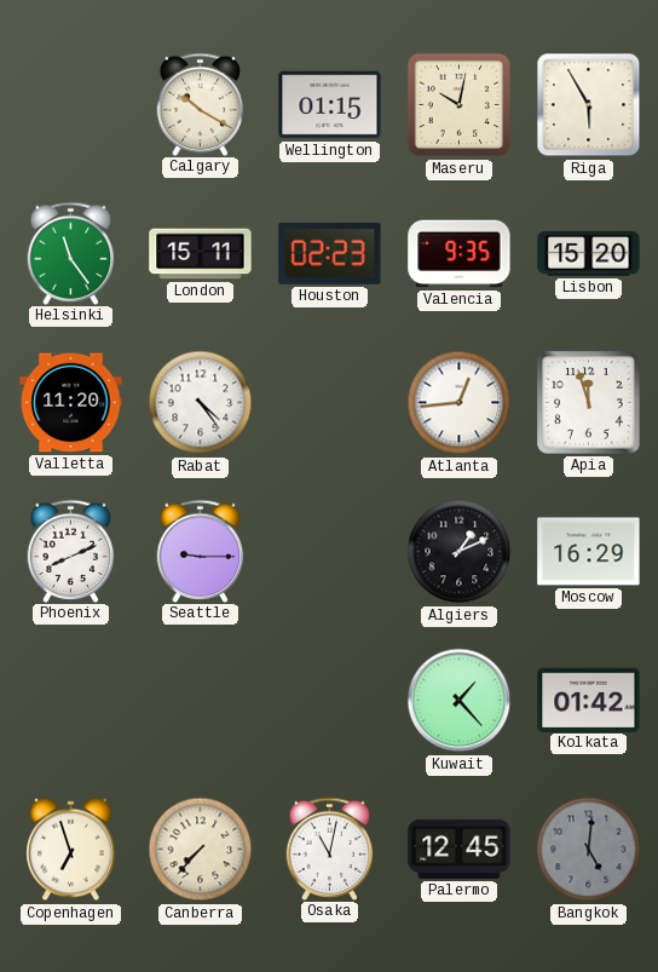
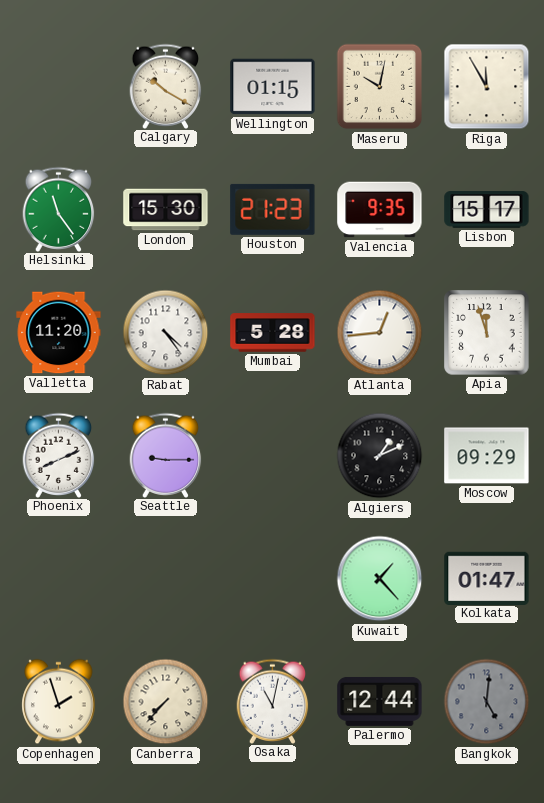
Riga: 5:55 -> 11:55 (487, 87)
London: 15:11 -> 15:30 (166, 210)
Houston: 02:23 -> 21:23 (273, 209)
Lisbon: 15:20 -> 15:17 (487, 210)
Mumbai: none -> 5:28 (273, 333)
Moscow: 16:29 -> 09:29 (487, 456)
Kolkata: 01:42 -> 01:47 (487, 578)
Copenhagen: 6:57 -> 1:57 (59, 702)
Palermo: 12:45 -> 12:44 (380, 701)
